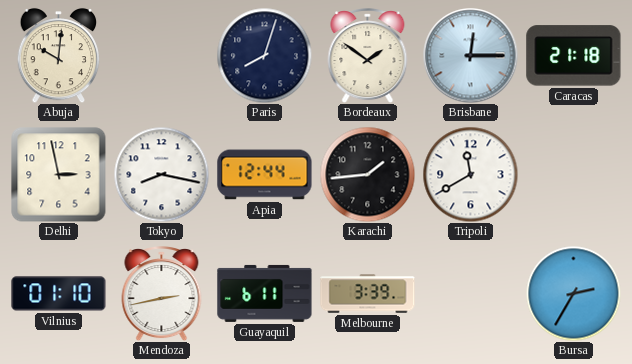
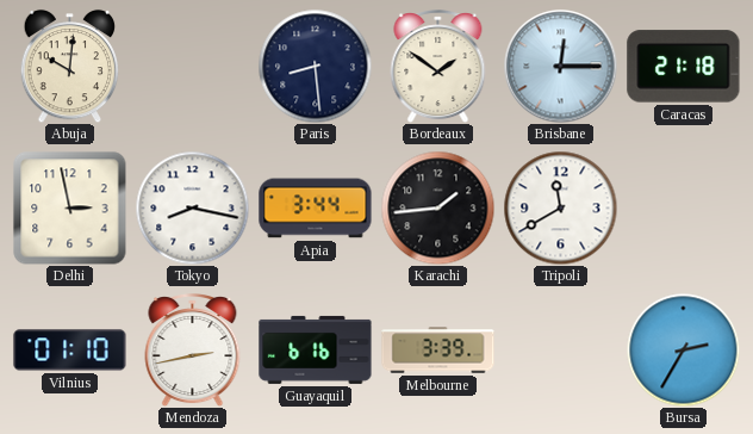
Paris: 8:03 -> 8:29 (315, 66)
Apia: 12:44 -> 3:44 (316, 209)
Guayaquil: 6:11 -> 6:16 (316, 349)
